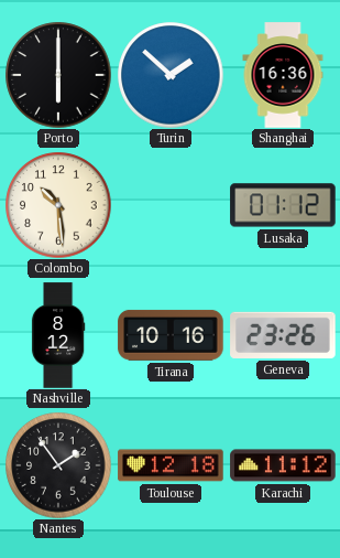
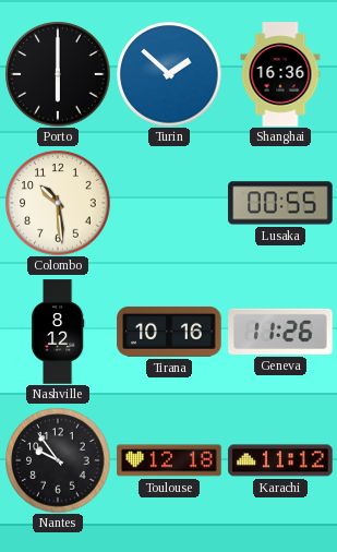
Lusaka: 01:12 -> 00:55 (280, 203)
Geneva: 23:26 -> 11:26 (280, 332)
Nantes: 1:54 -> 9:54 (58, 460)
